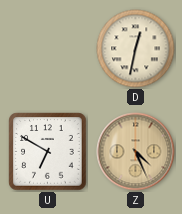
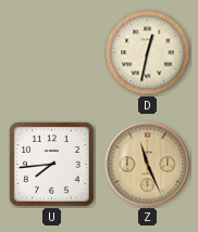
U: 6:50 -> 7:44 (52, 165)
Z: 4:26 -> 11:26 (148, 165)
